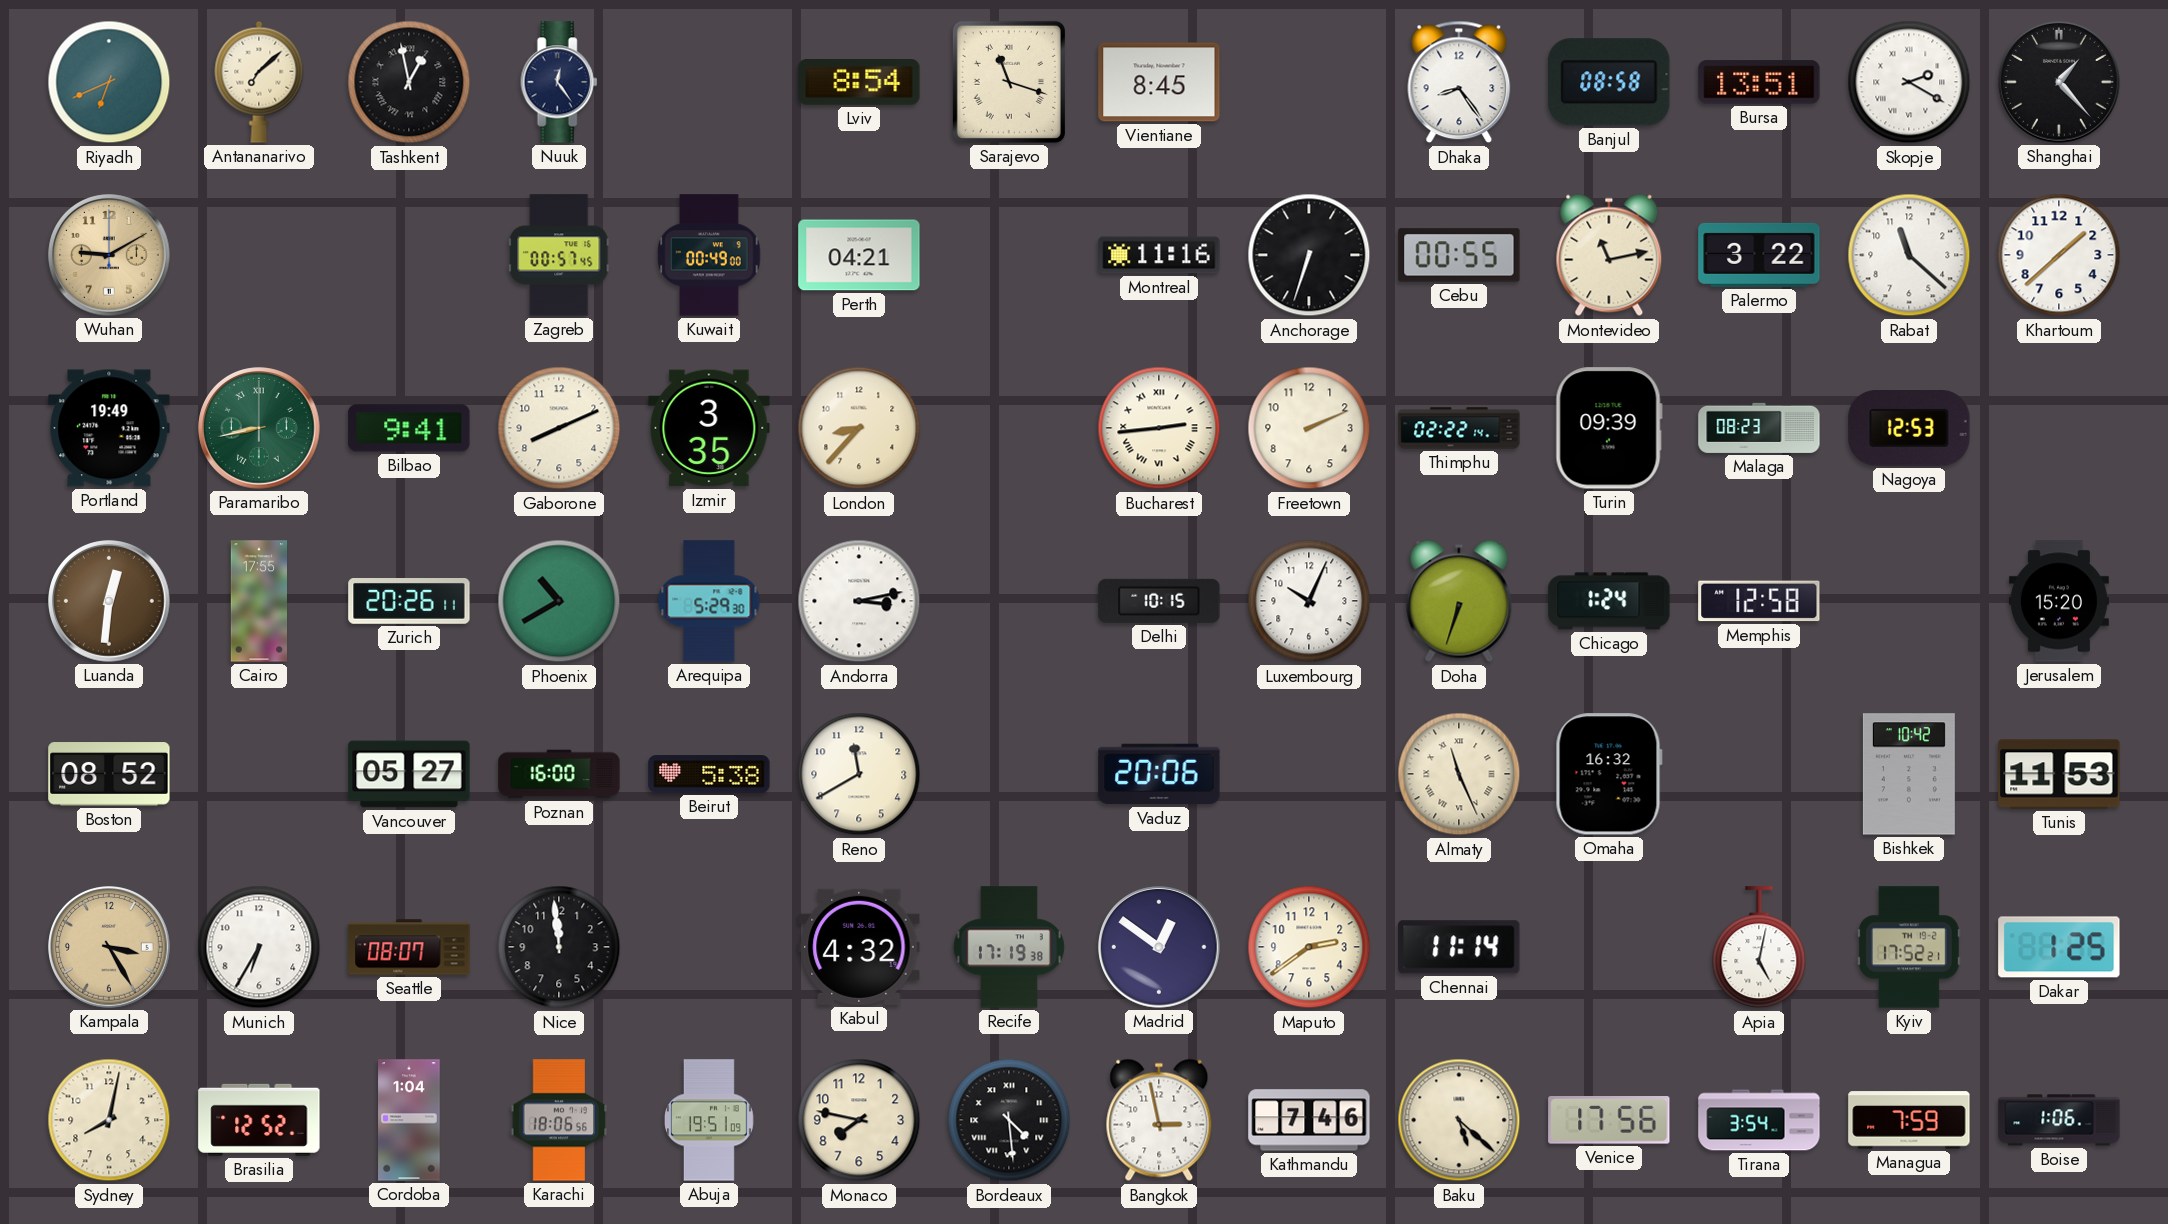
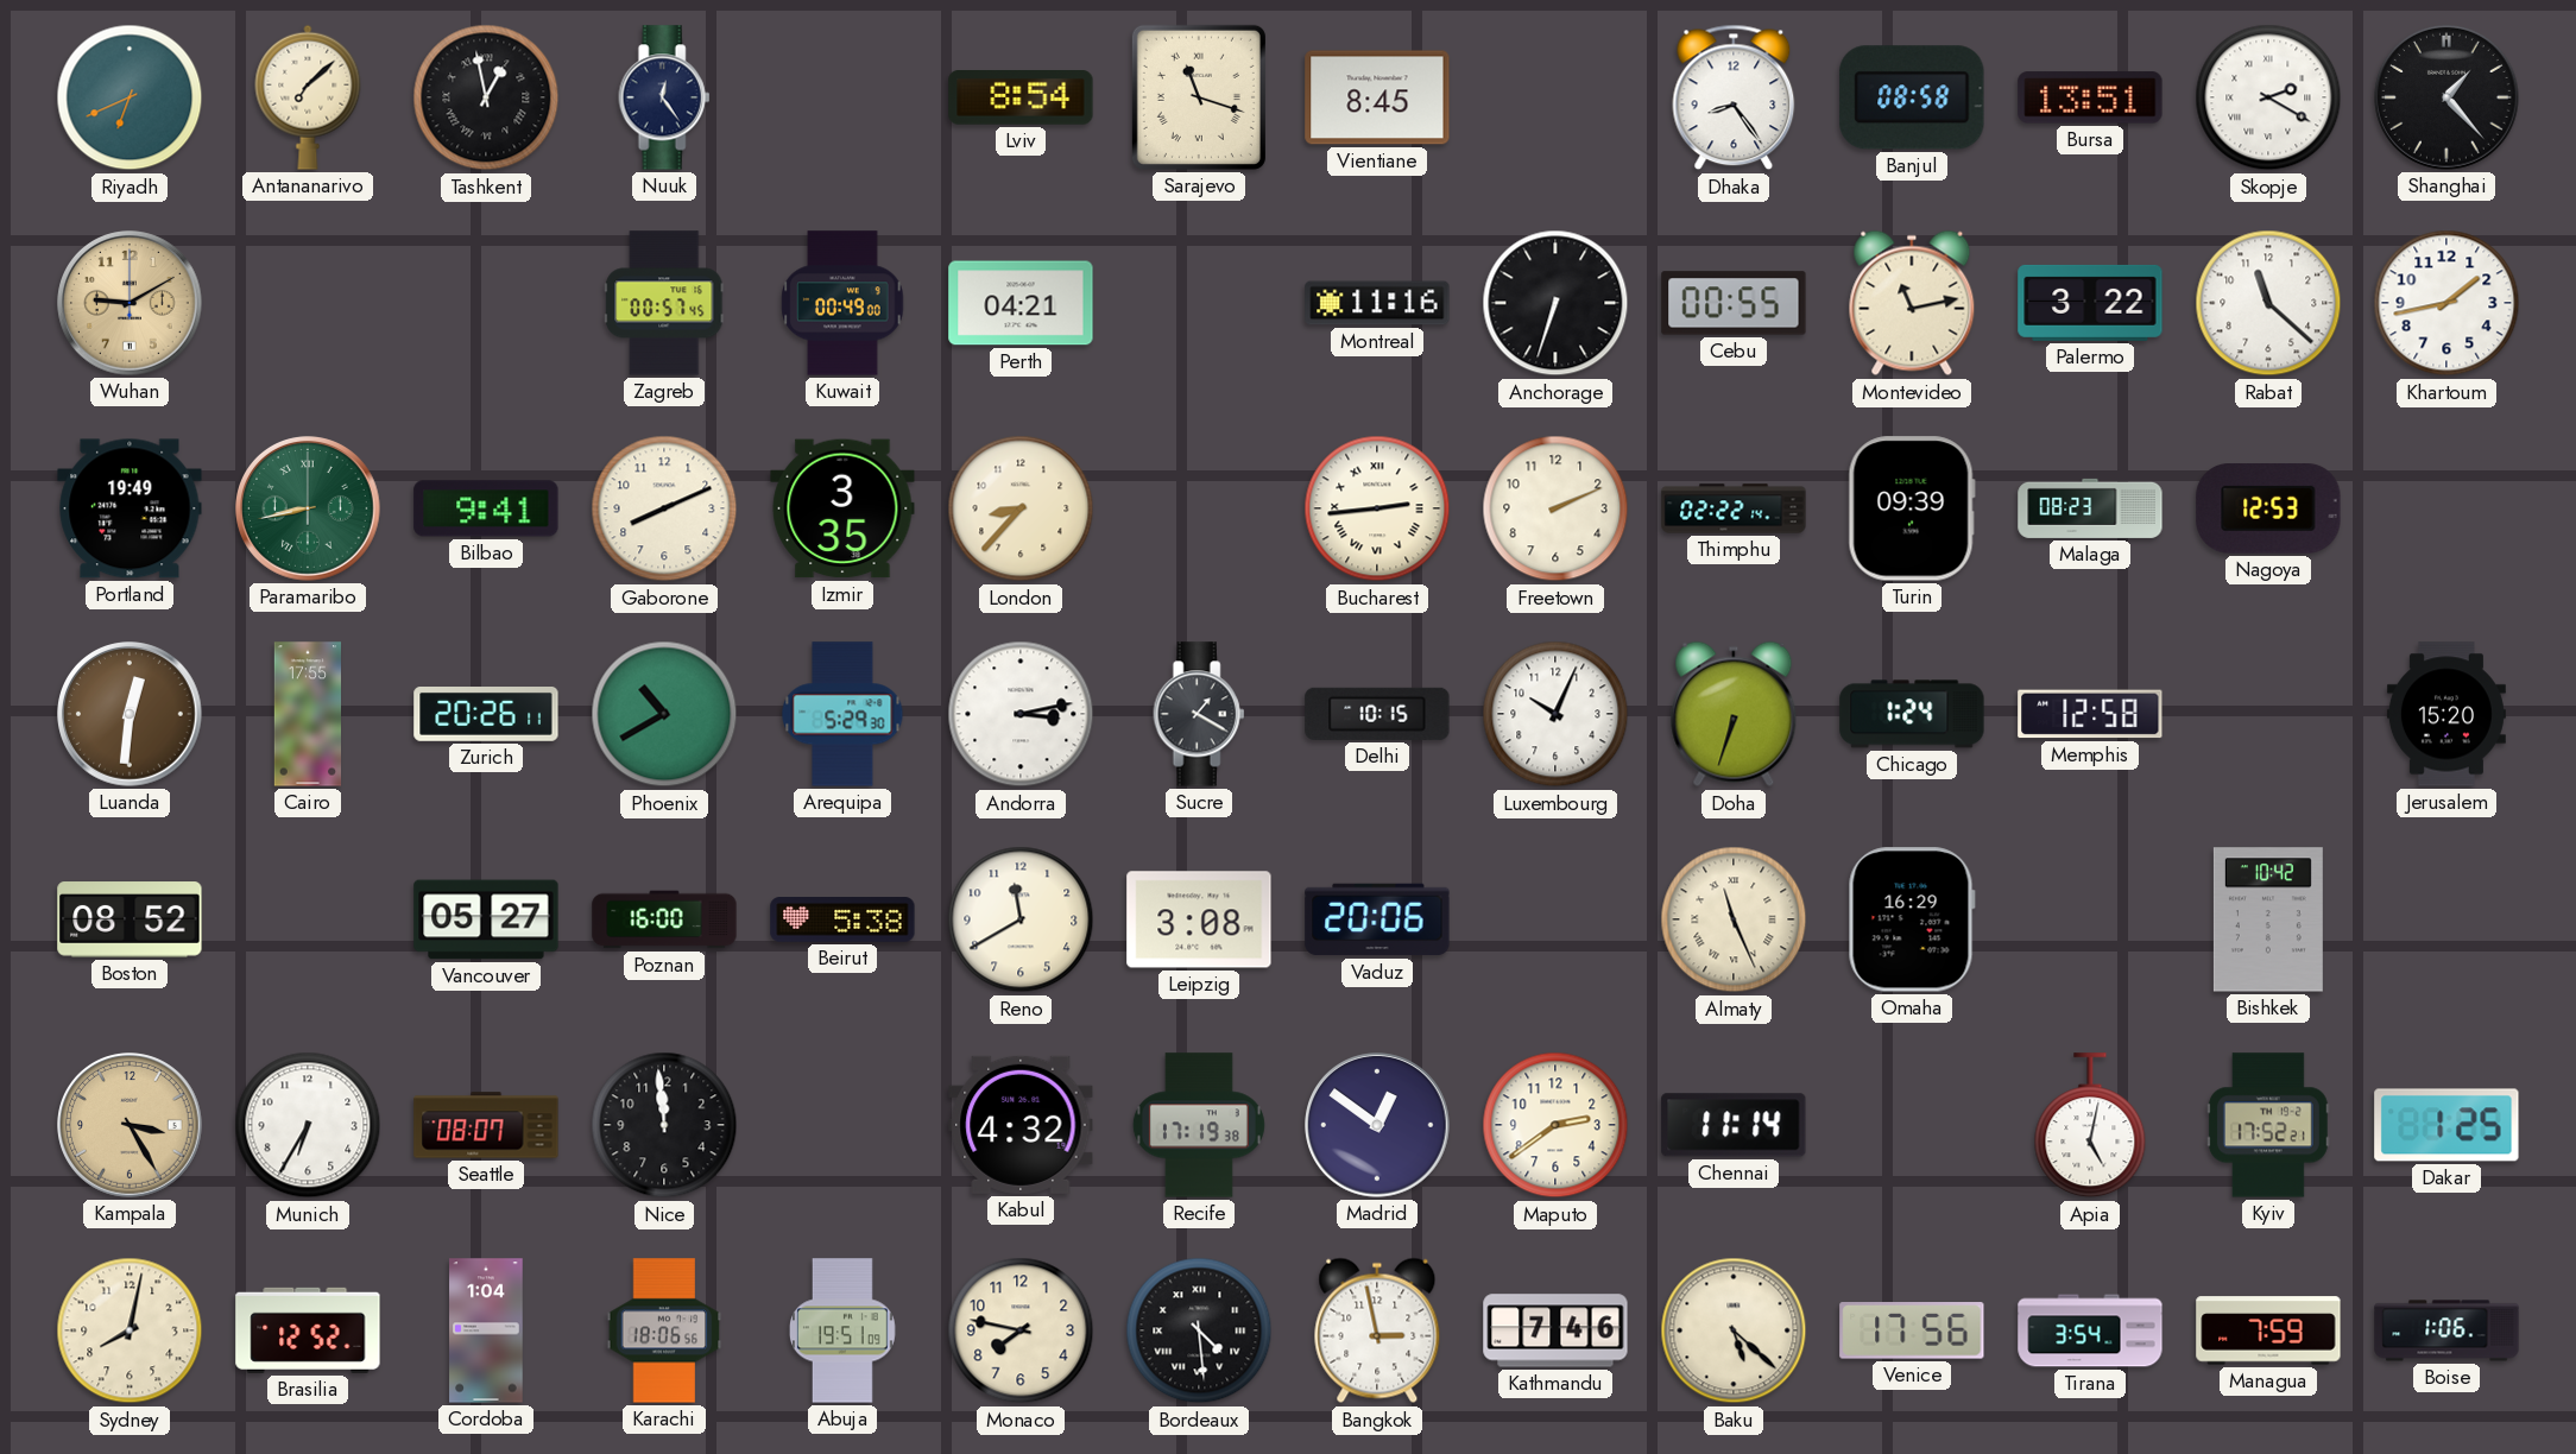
Khartoum: 1:38 -> 1:43 (2446, 303)
Sucre: none -> 1:20 (1199, 714)
Leipzig: none -> 3:08 (1199, 919)
Omaha: 16:32 -> 16:29 (1912, 919)
Tunis: 11:53 -> none (2059, 774)
